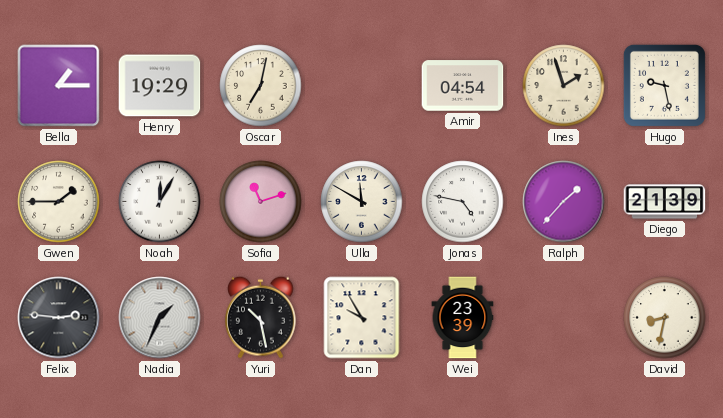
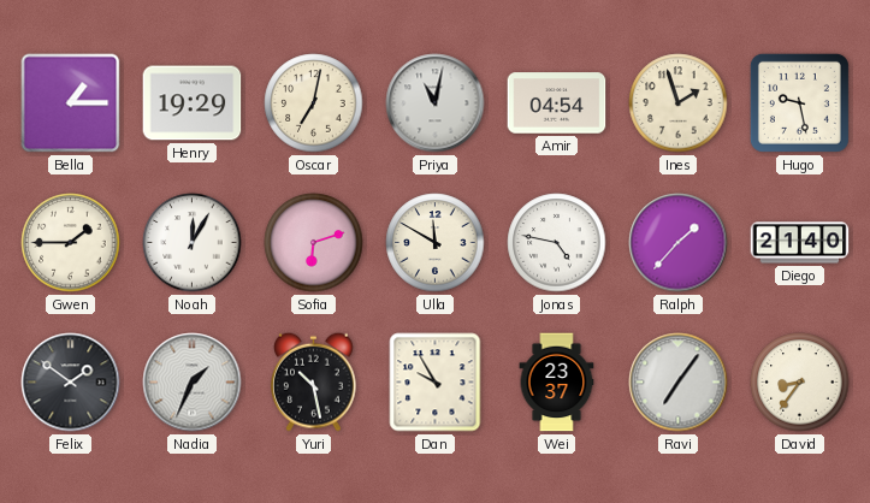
Priya: none -> 11:02 (436, 103)
Sofia: 11:12 -> 6:12 (314, 243)
Diego: 21:39 -> 21:40 (800, 243)
Felix: 2:46 -> 1:51 (71, 383)
Wei: 23:39 -> 23:37 (557, 383)
Ravi: none -> 7:06 (679, 383)
David: 8:32 -> 8:36 (800, 383)
